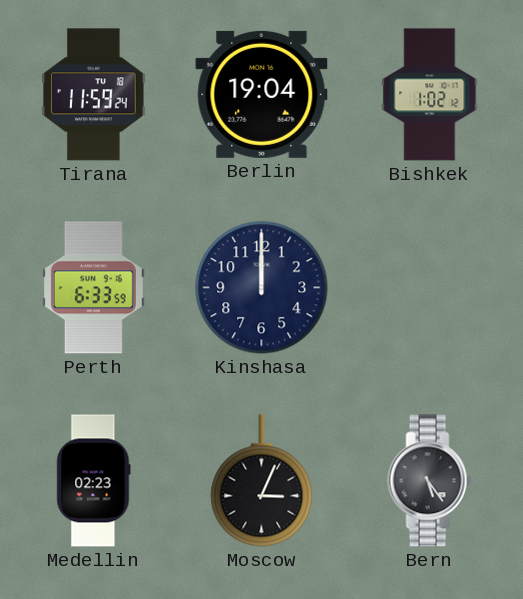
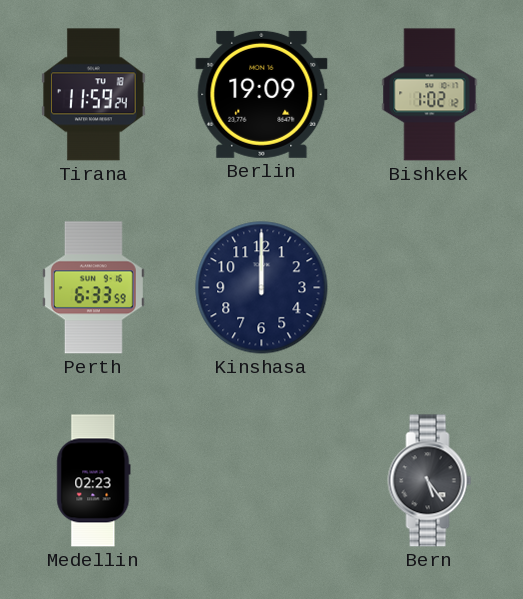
Berlin: 19:04 -> 19:09 (262, 94)
Moscow: 3:04 -> none (262, 481)
